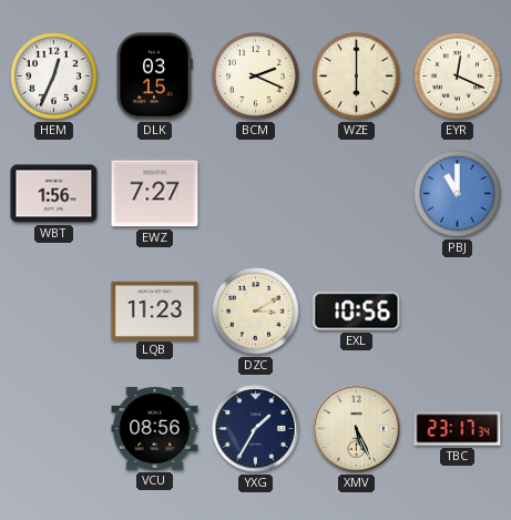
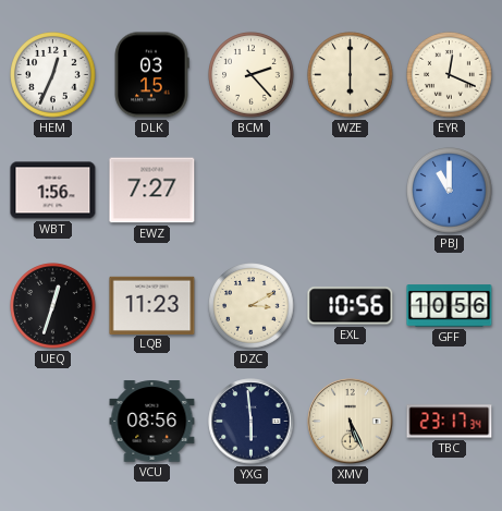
BCM: 2:19 -> 2:23 (252, 75)
UEQ: none -> 12:33 (53, 306)
GFF: none -> 10:56 (450, 306)
YXG: 1:35 -> 5:59 (252, 422)
